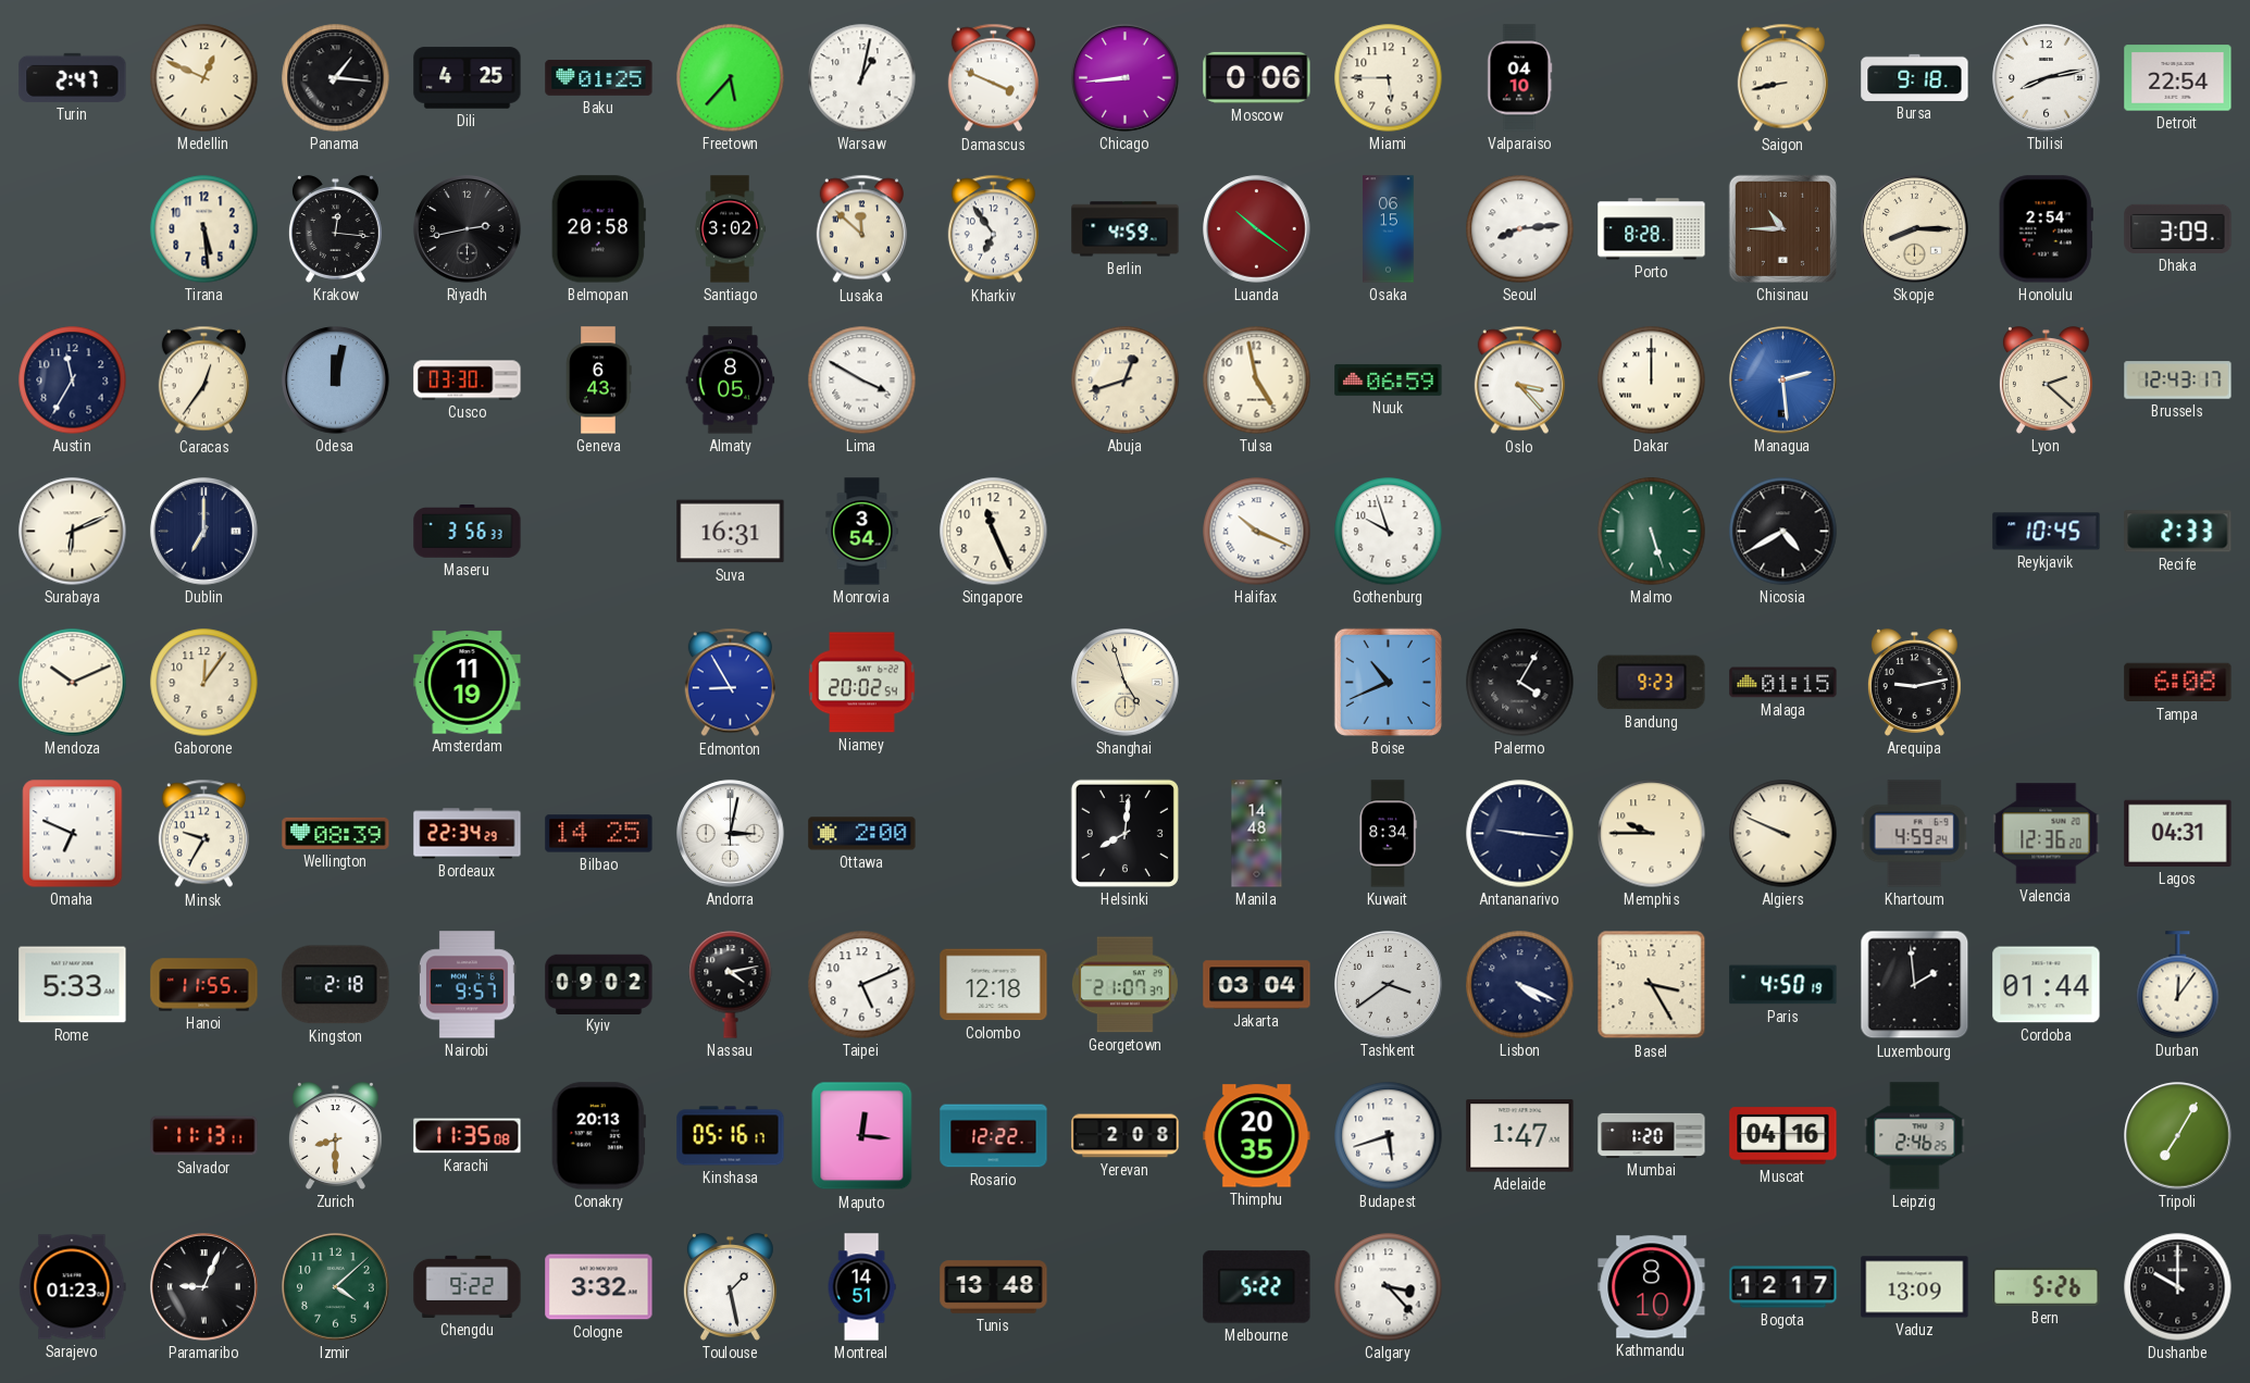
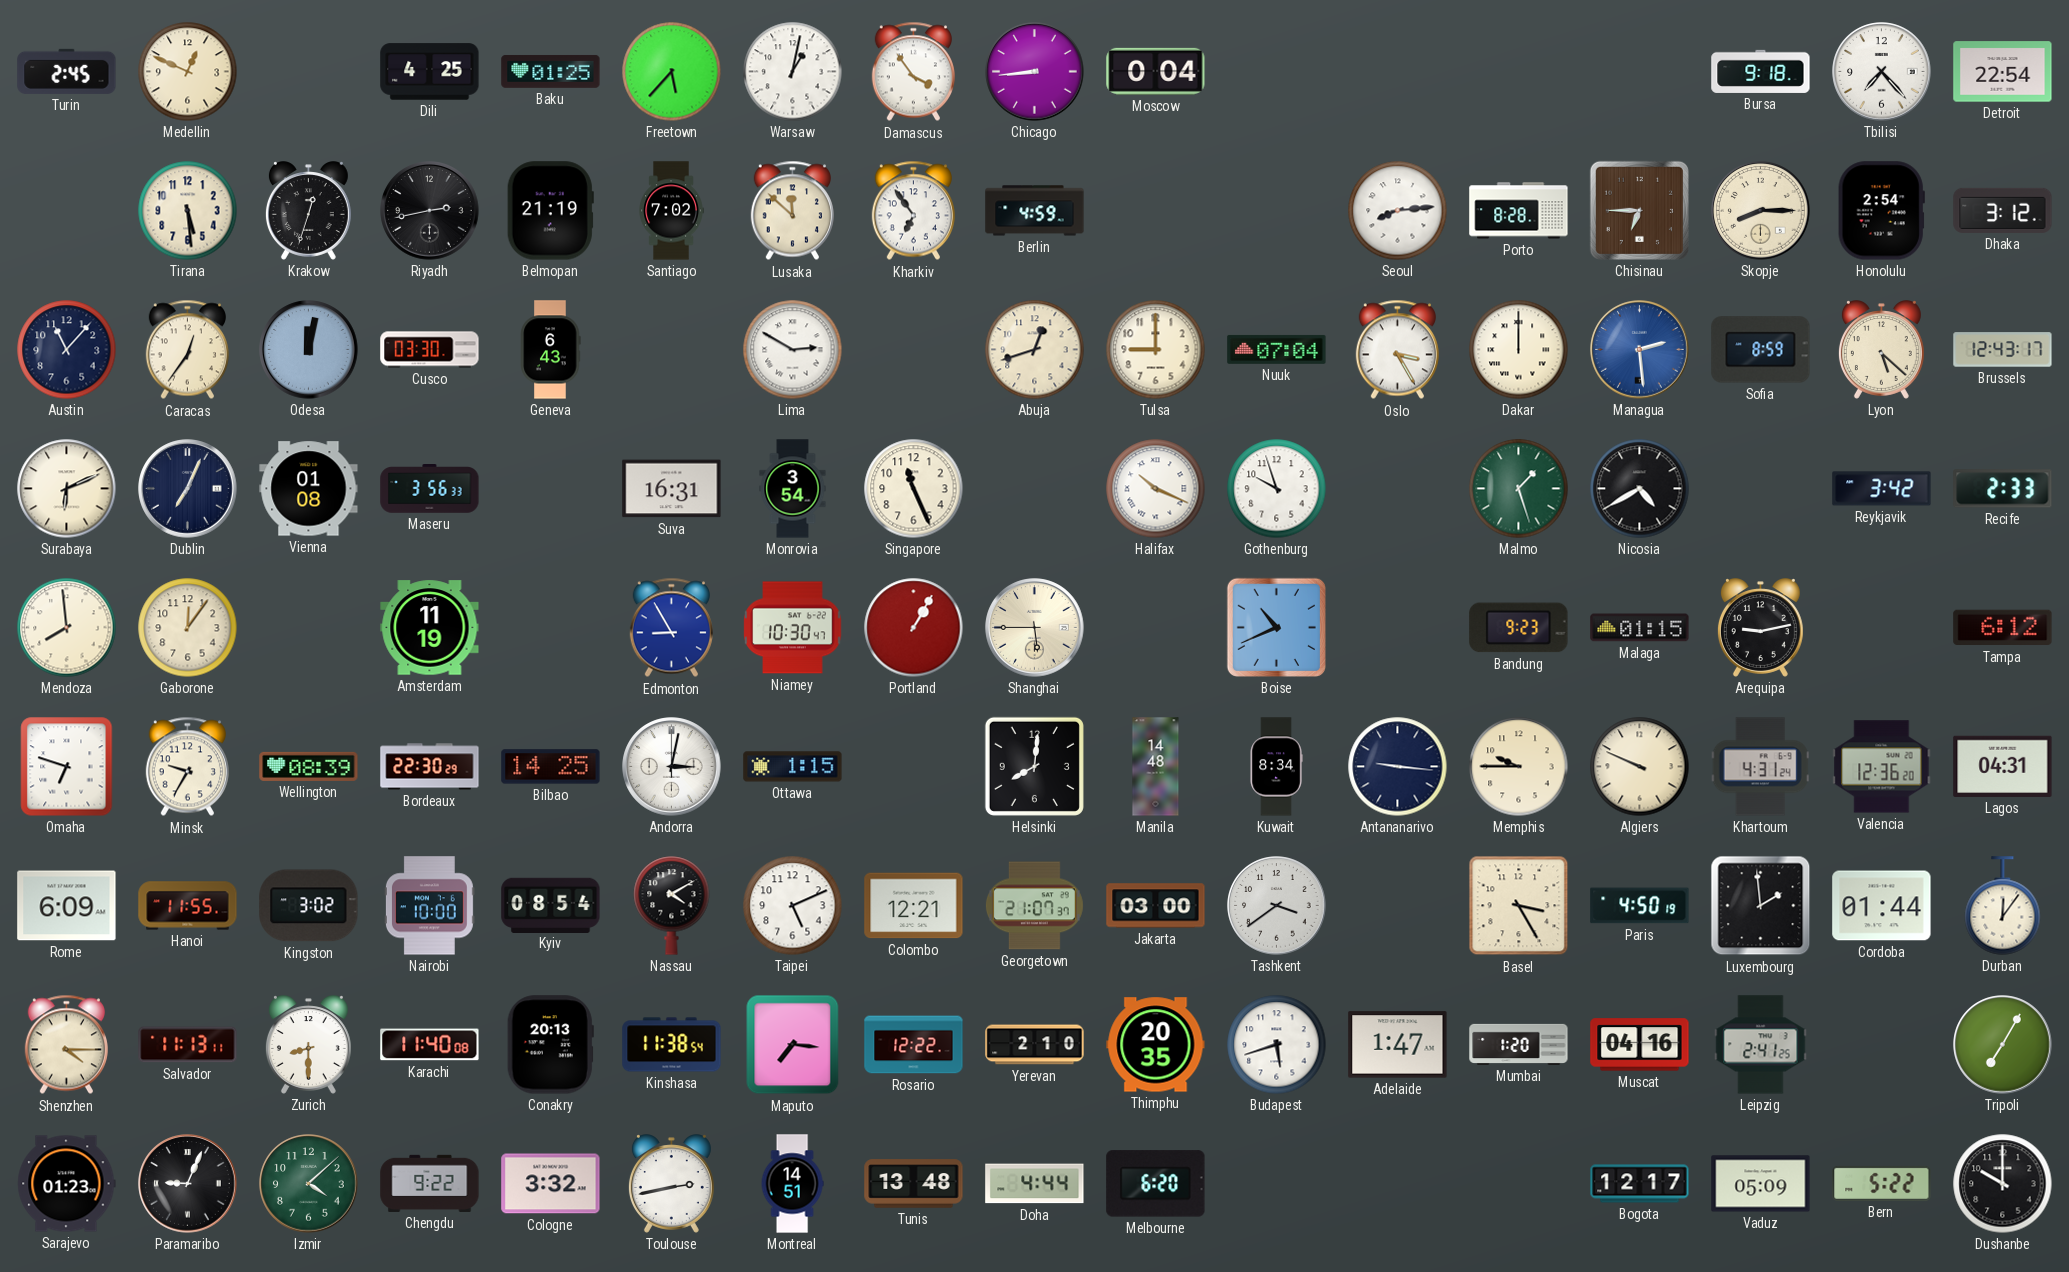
Turin: 2:47 -> 2:45 (67, 71)
Panama: 1:16 -> none (336, 78)
Damascus: 3:49 -> 3:54 (913, 72)
Moscow: 0:06 -> 0:04 (1156, 71)
Miami: 5:45 -> none (1389, 78)
Valparaiso: 04:10 -> none (1520, 78)
Saigon: 8:43 -> none (1782, 78)
Tbilisi: 8:13 -> 7:23 (1882, 72)
Krakow: 12:16 -> 12:33 (308, 211)
Belmopan: 20:58 -> 21:19 (550, 211)
Santiago: 3:02 -> 7:02 (671, 211)
Luanda: 10:21 -> none (1257, 229)
Osaka: 06:15 -> none (1389, 229)
Chisinau: 10:45 -> 6:45 (1639, 210)
Dhaka: 3:09 -> 3:12 (2003, 210)
Austin: 11:35 -> 11:07 (67, 350)
Almaty: 8:05 -> none (731, 381)
Lima: 3:50 -> 2:50 (793, 350)
Tulsa: 4:58 -> 9:00 (1156, 350)
Nuuk: 06:59 -> 07:04 (1277, 349)
Oslo: 3:23 -> 3:25 (1397, 350)
Sofia: none -> 8:59 (1761, 350)
Lyon: 2:22 -> 5:22 (1881, 350)
Dublin: 7:00 -> 7:04 (188, 489)
Vienna: none -> 01:08 (309, 489)
Malmo: 5:27 -> 1:27 (1519, 489)
Reykjavik: 10:45 -> 3:42 (1882, 489)
Mendoza: 10:11 -> 7:59 (67, 628)
Niamey: 20:02 -> 10:30 (793, 628)
Portland: none -> 1:05 (914, 628)
Shanghai: 4:57 -> 5:45 (1035, 628)
Palermo: 4:05 -> none (1520, 683)
Tampa: 6:08 -> 6:12 (2003, 628)
Omaha: 6:49 -> 6:48 (67, 767)
Bordeaux: 22:34 -> 22:30 (430, 767)
Ottawa: 2:00 -> 1:15 (793, 767)
Khartoum: 4:59 -> 4:31 (1760, 767)
Rome: 5:33 -> 6:09 (67, 906)
Kingston: 2:18 -> 3:02 (309, 906)
Nairobi: 9:57 -> 10:00 (429, 906)
Kyiv: 09:02 -> 08:54 (551, 905)
Nassau: 4:13 -> 4:10 (672, 906)
Colombo: 12:18 -> 12:21 (914, 906)
Jakarta: 03:04 -> 03:00 (1156, 906)
Lisbon: 4:19 -> none (1520, 985)
Shenzhen: none -> 4:15 (66, 1045)
Karachi: 11:35 -> 11:40 (430, 1045)
Kinshasa: 05:16 -> 11:38 (672, 1045)
Maputo: 12:16 -> 7:16 (793, 1045)
Yerevan: 2:08 -> 2:10 (1035, 1045)
Leipzig: 2:46 -> 2:41 (1761, 1045)
Toulouse: 1:28 -> 2:43 (671, 1184)
Doha: none -> 4:44 (1035, 1184)
Melbourne: 5:22 -> 6:20 (1156, 1184)
Calgary: 3:23 -> none (1389, 1287)
Kathmandu: 8:10 -> none (1652, 1287)
Vaduz: 13:09 -> 05:09 (1761, 1184)
Bern: 5:26 -> 5:22 (1882, 1183)
